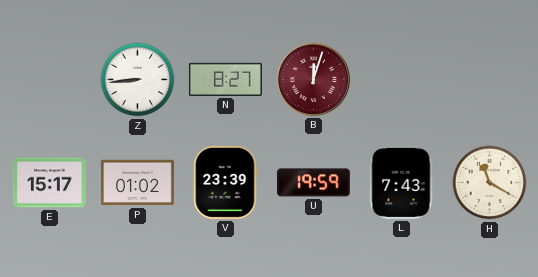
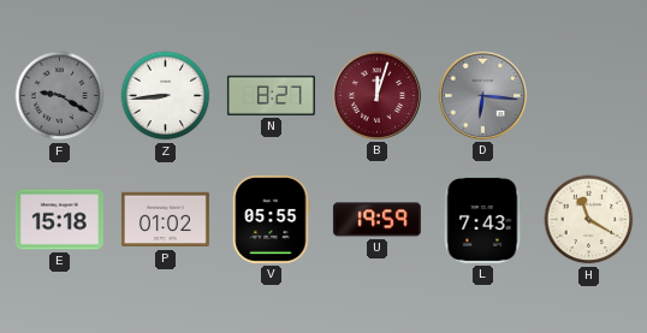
F: none -> 9:20 (60, 96)
D: none -> 6:16 (482, 95)
E: 15:17 -> 15:18 (59, 220)
V: 23:39 -> 05:55 (272, 219)
